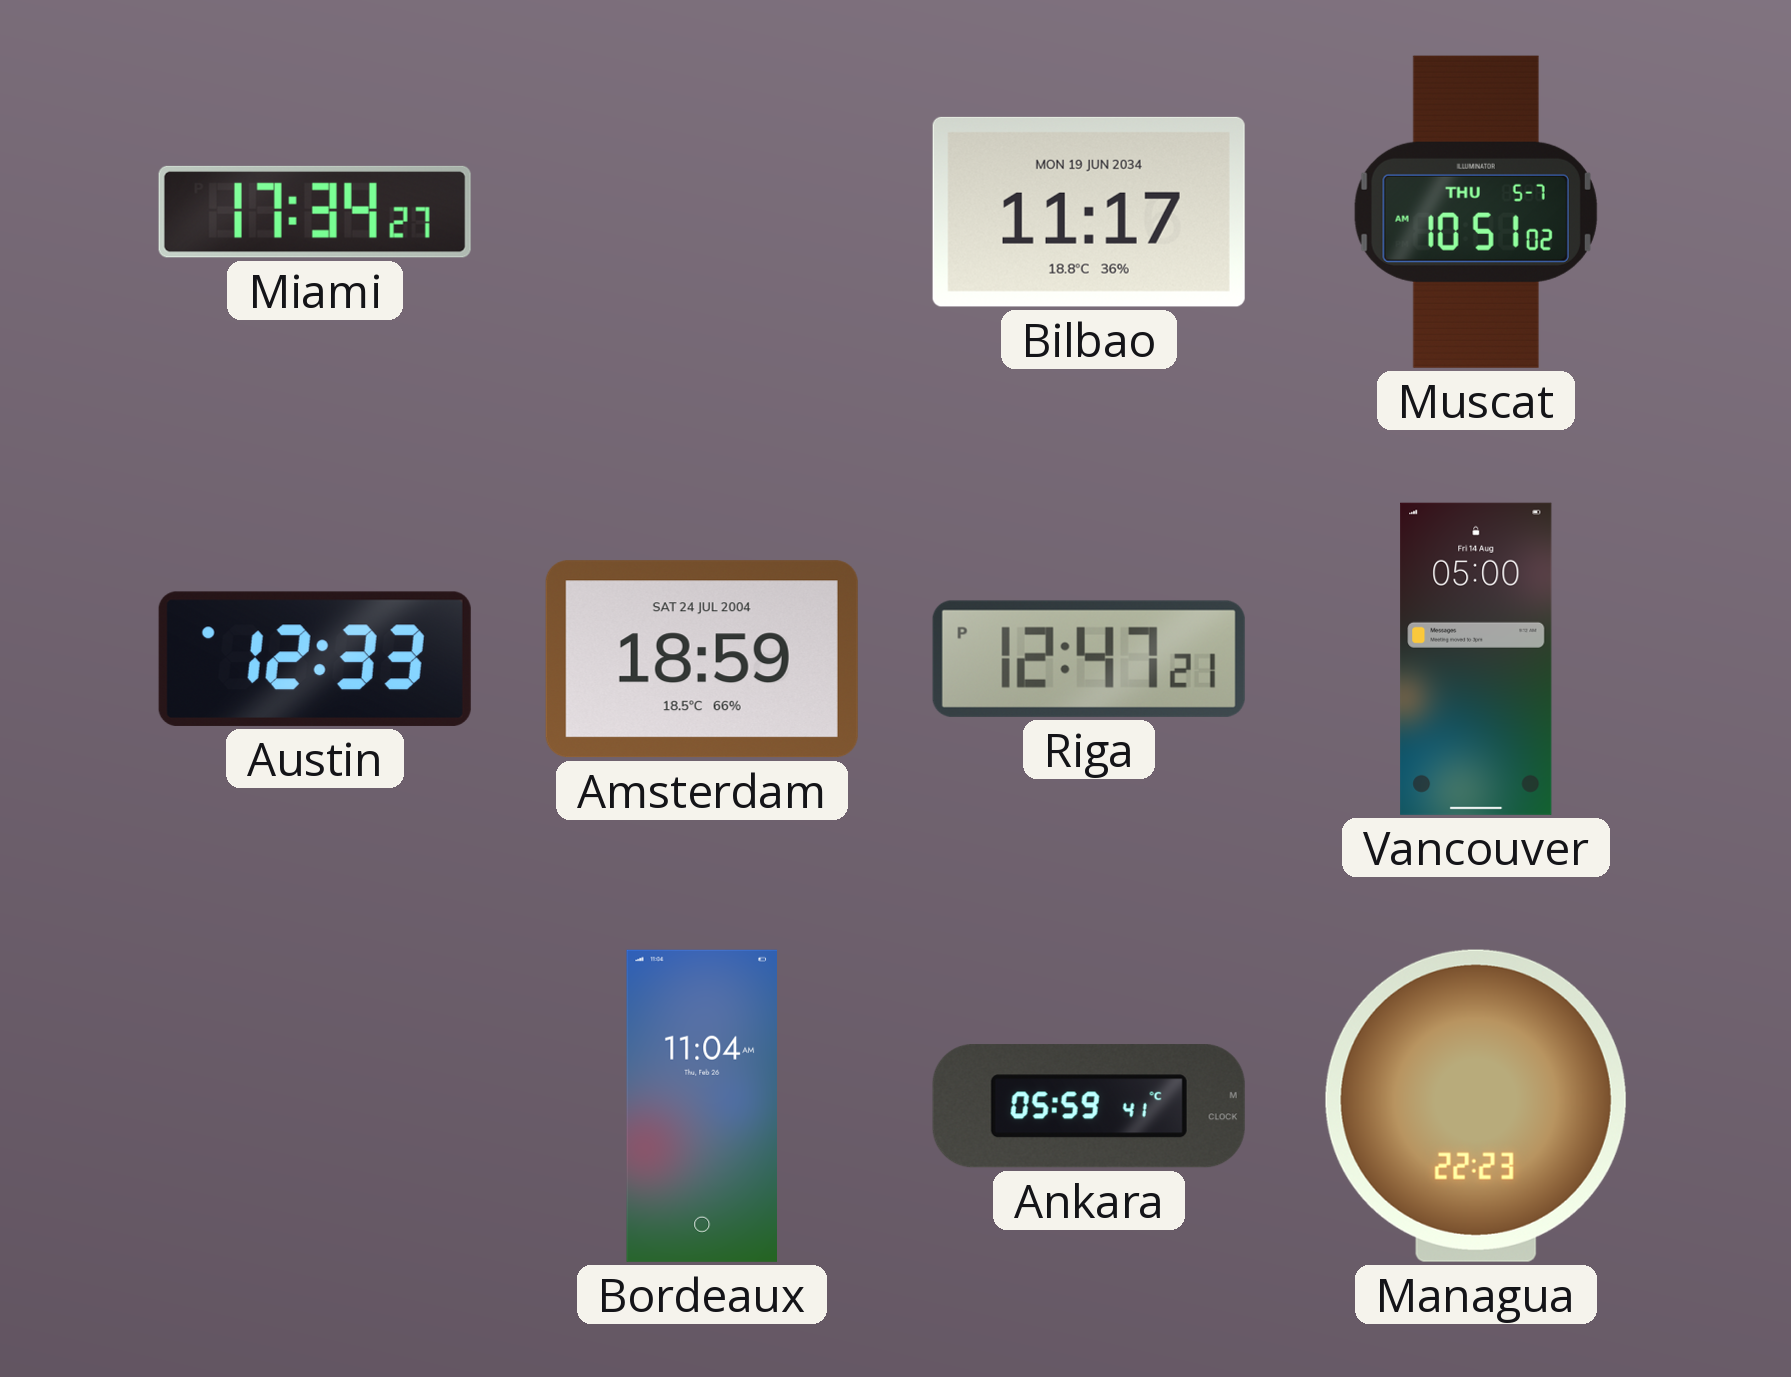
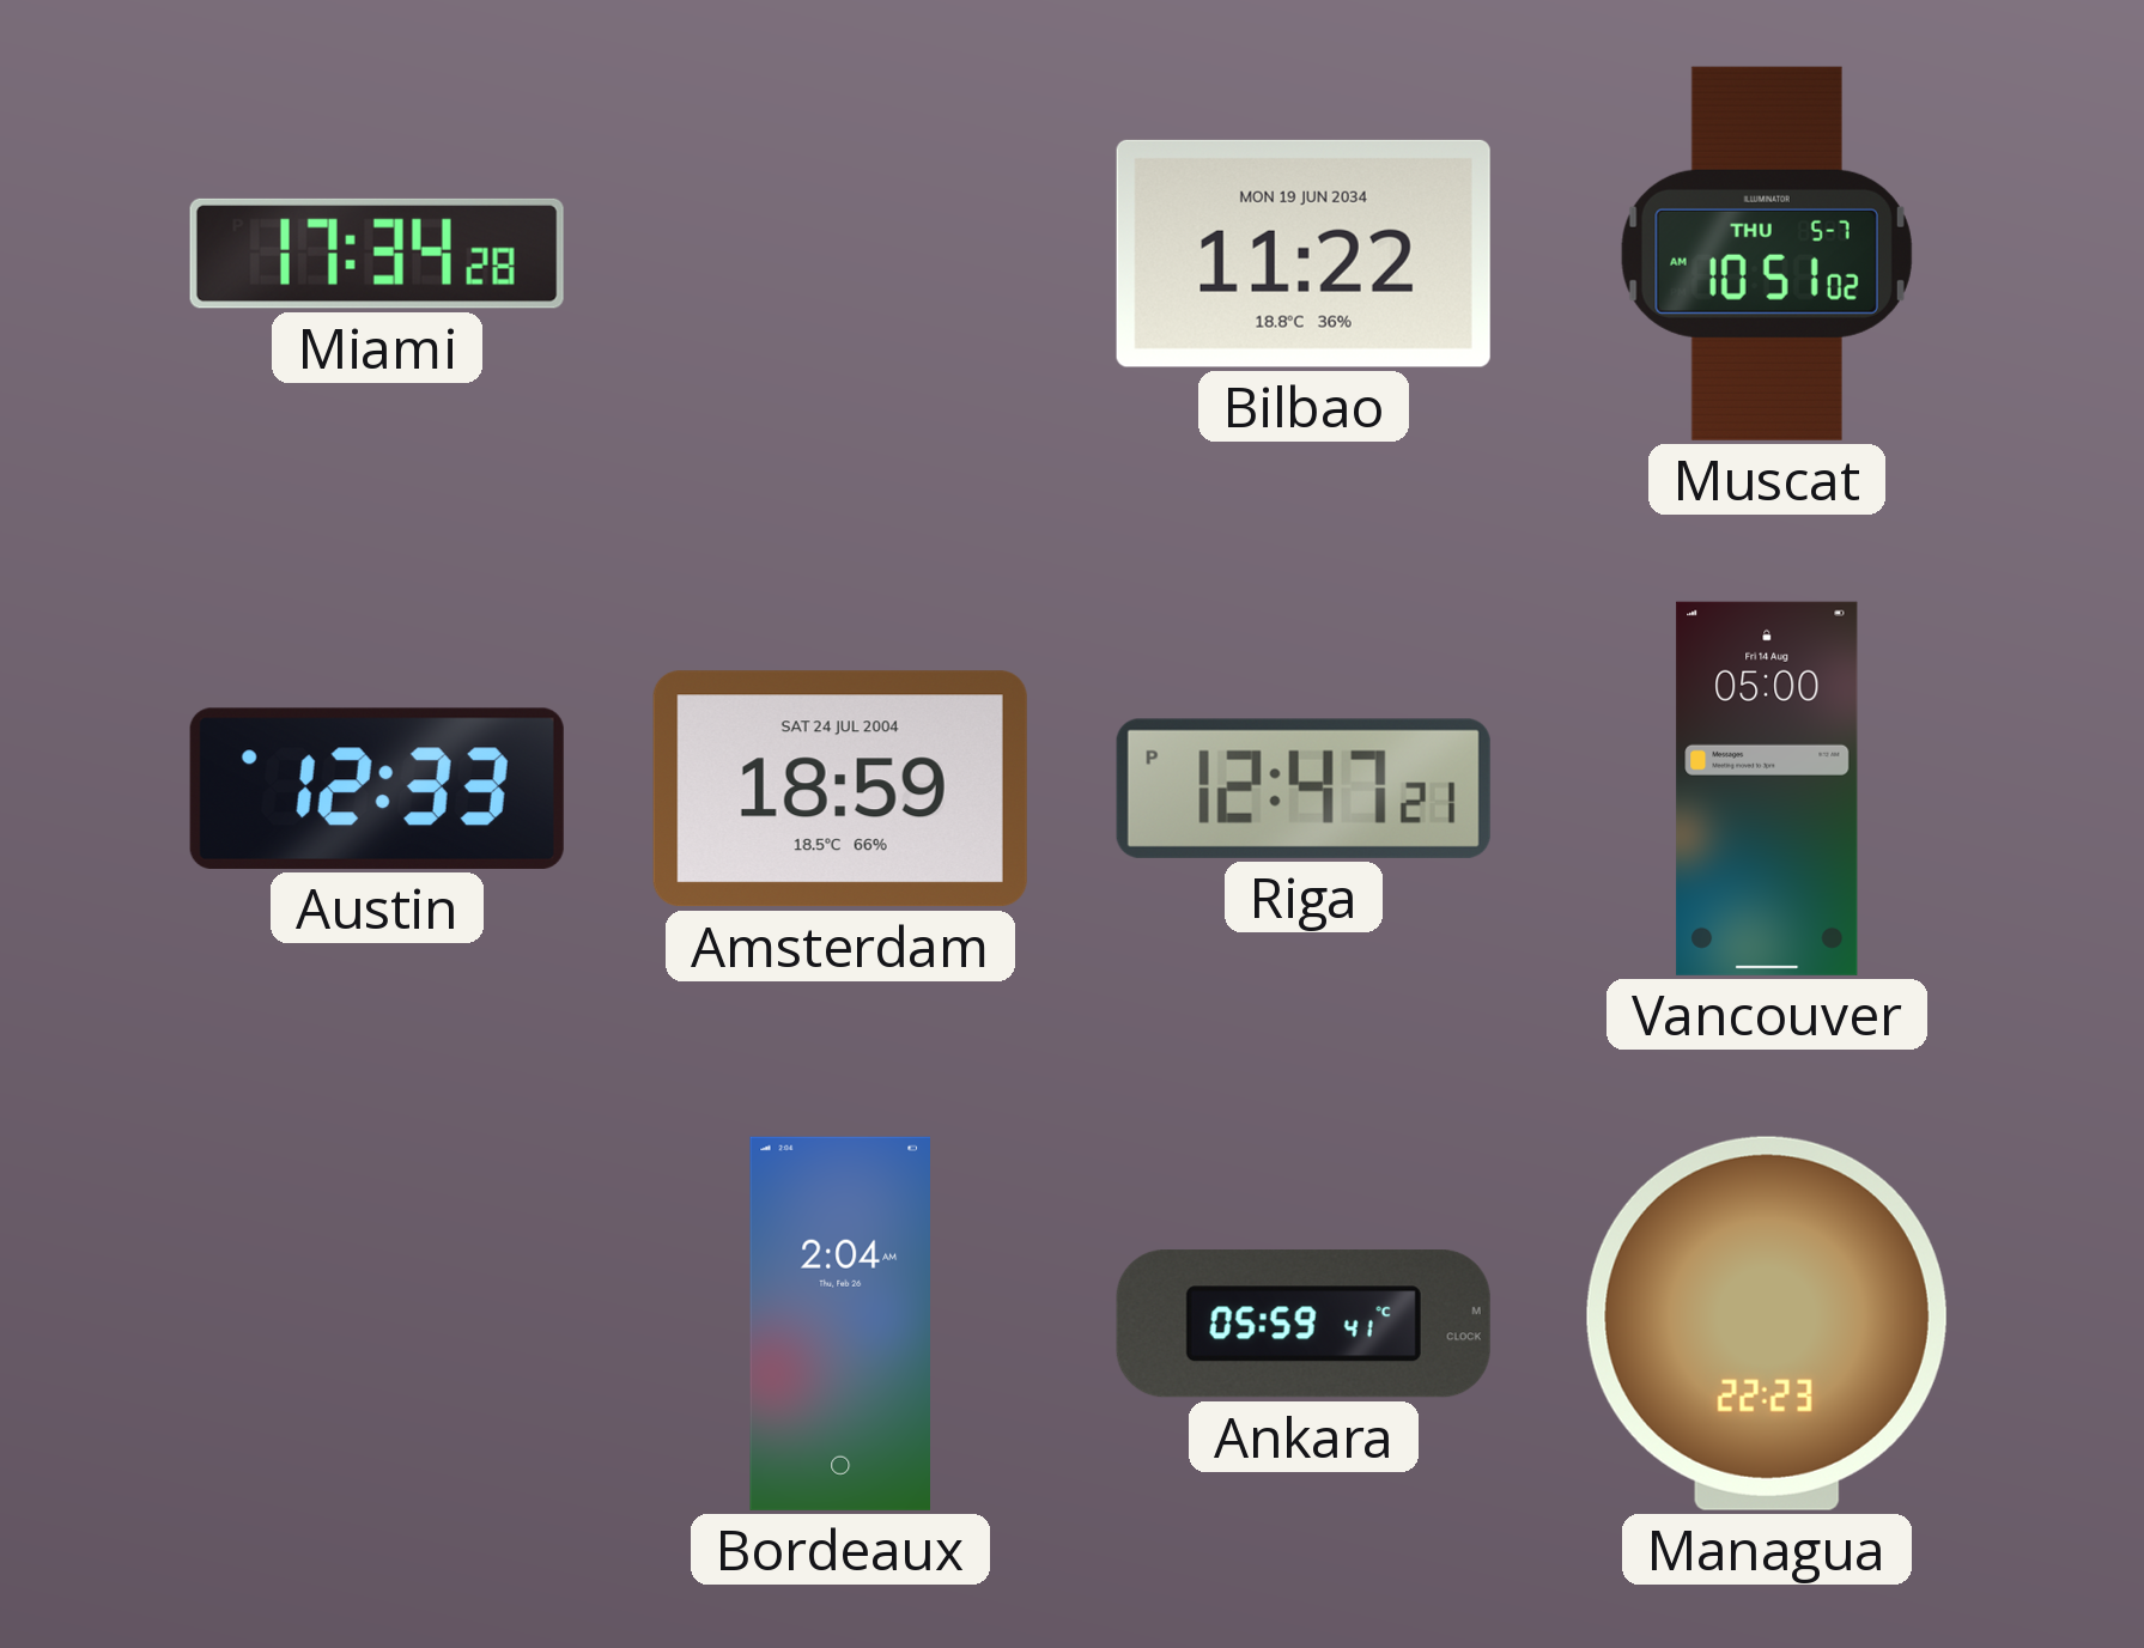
Miami: 17:34:27 -> 17:34:28 (377, 254)
Bilbao: 11:17 -> 11:22 (1304, 254)
Bordeaux: 11:04 -> 2:04 (839, 1324)
